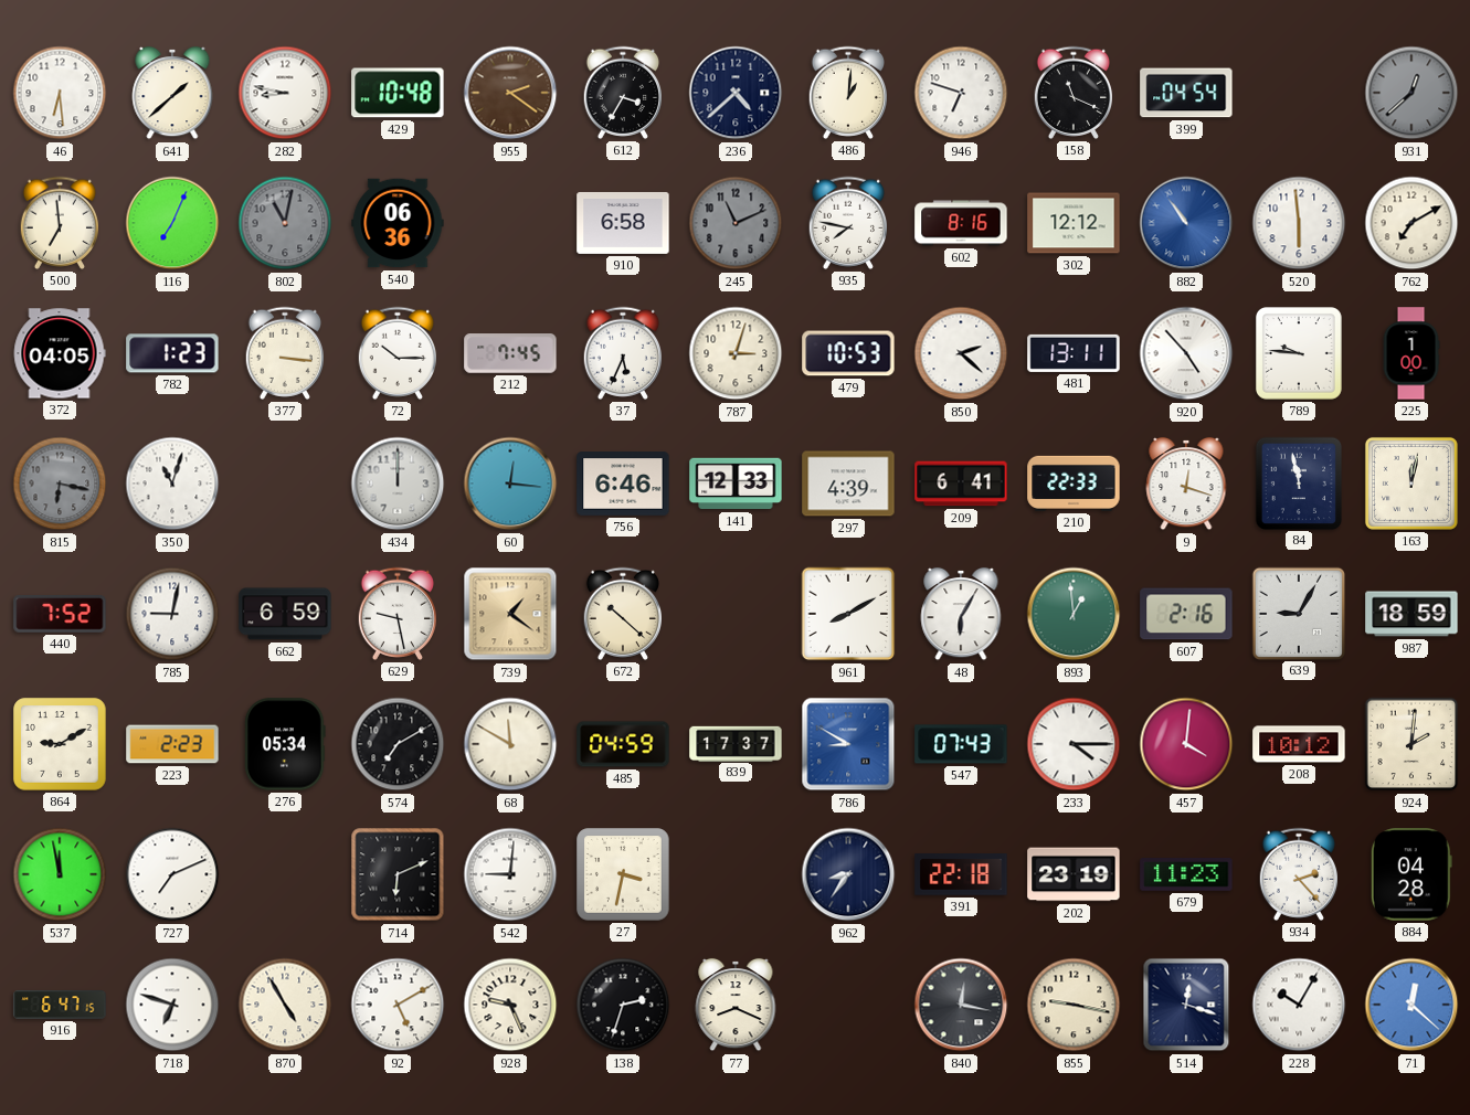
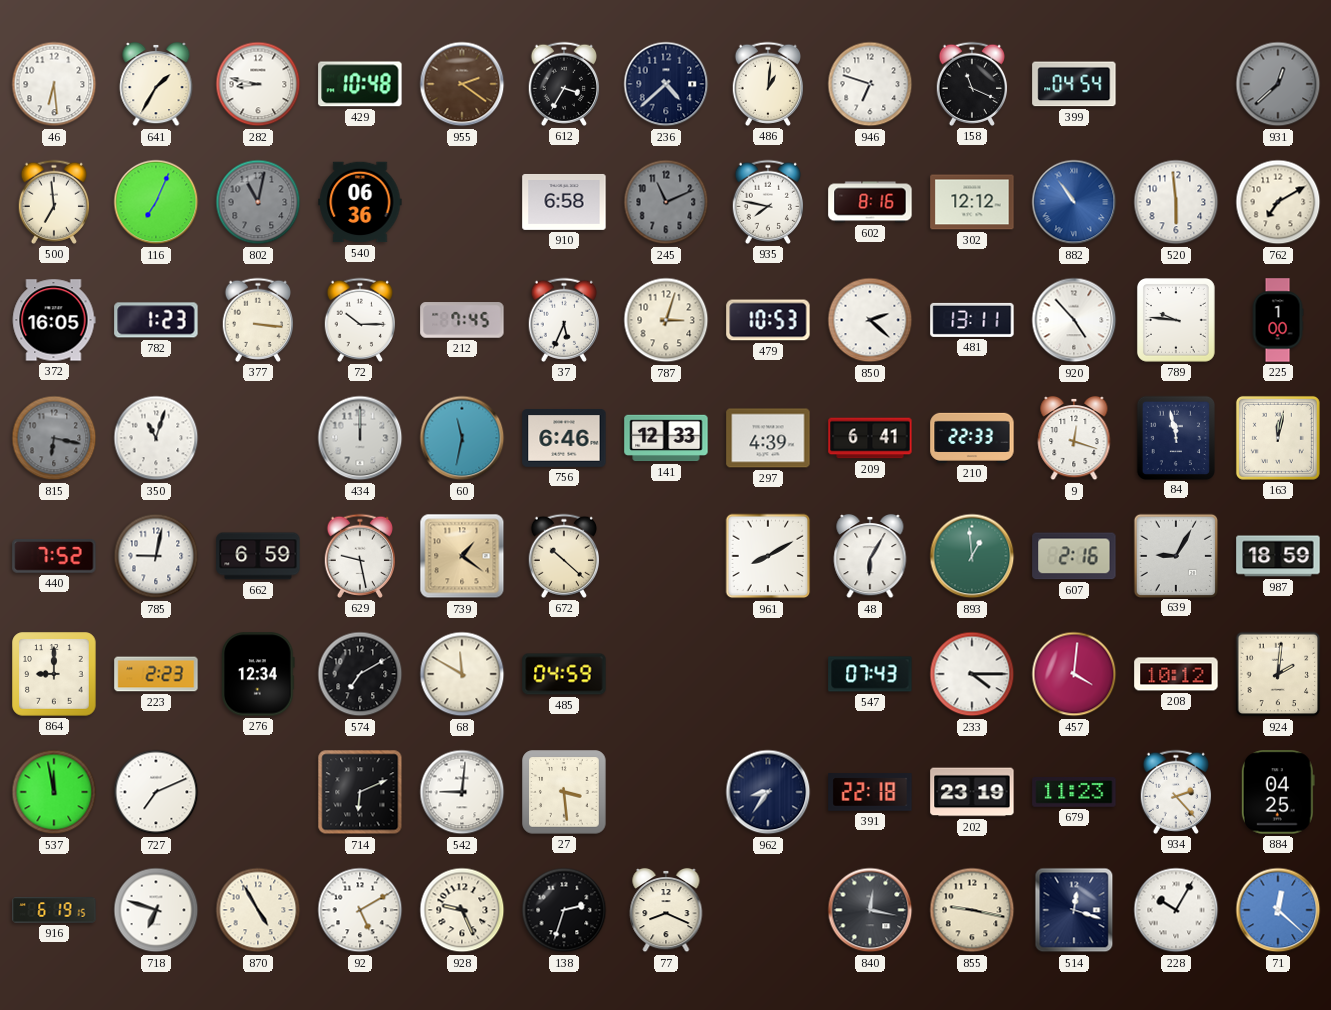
641: 1:38 -> 1:35 (156, 84)
372: 04:05 -> 16:05 (54, 320)
60: 12:16 -> 11:32 (462, 438)
864: 9:10 -> 9:00 (54, 674)
276: 05:34 -> 12:34 (258, 674)
839: 17:37 -> none (736, 743)
786: 8:50 -> none (848, 744)
27: 3:32 -> 3:29 (564, 792)
884: 04:28 -> 04:25 (1278, 792)
916: 6:47 -> 6:19 (54, 910)
